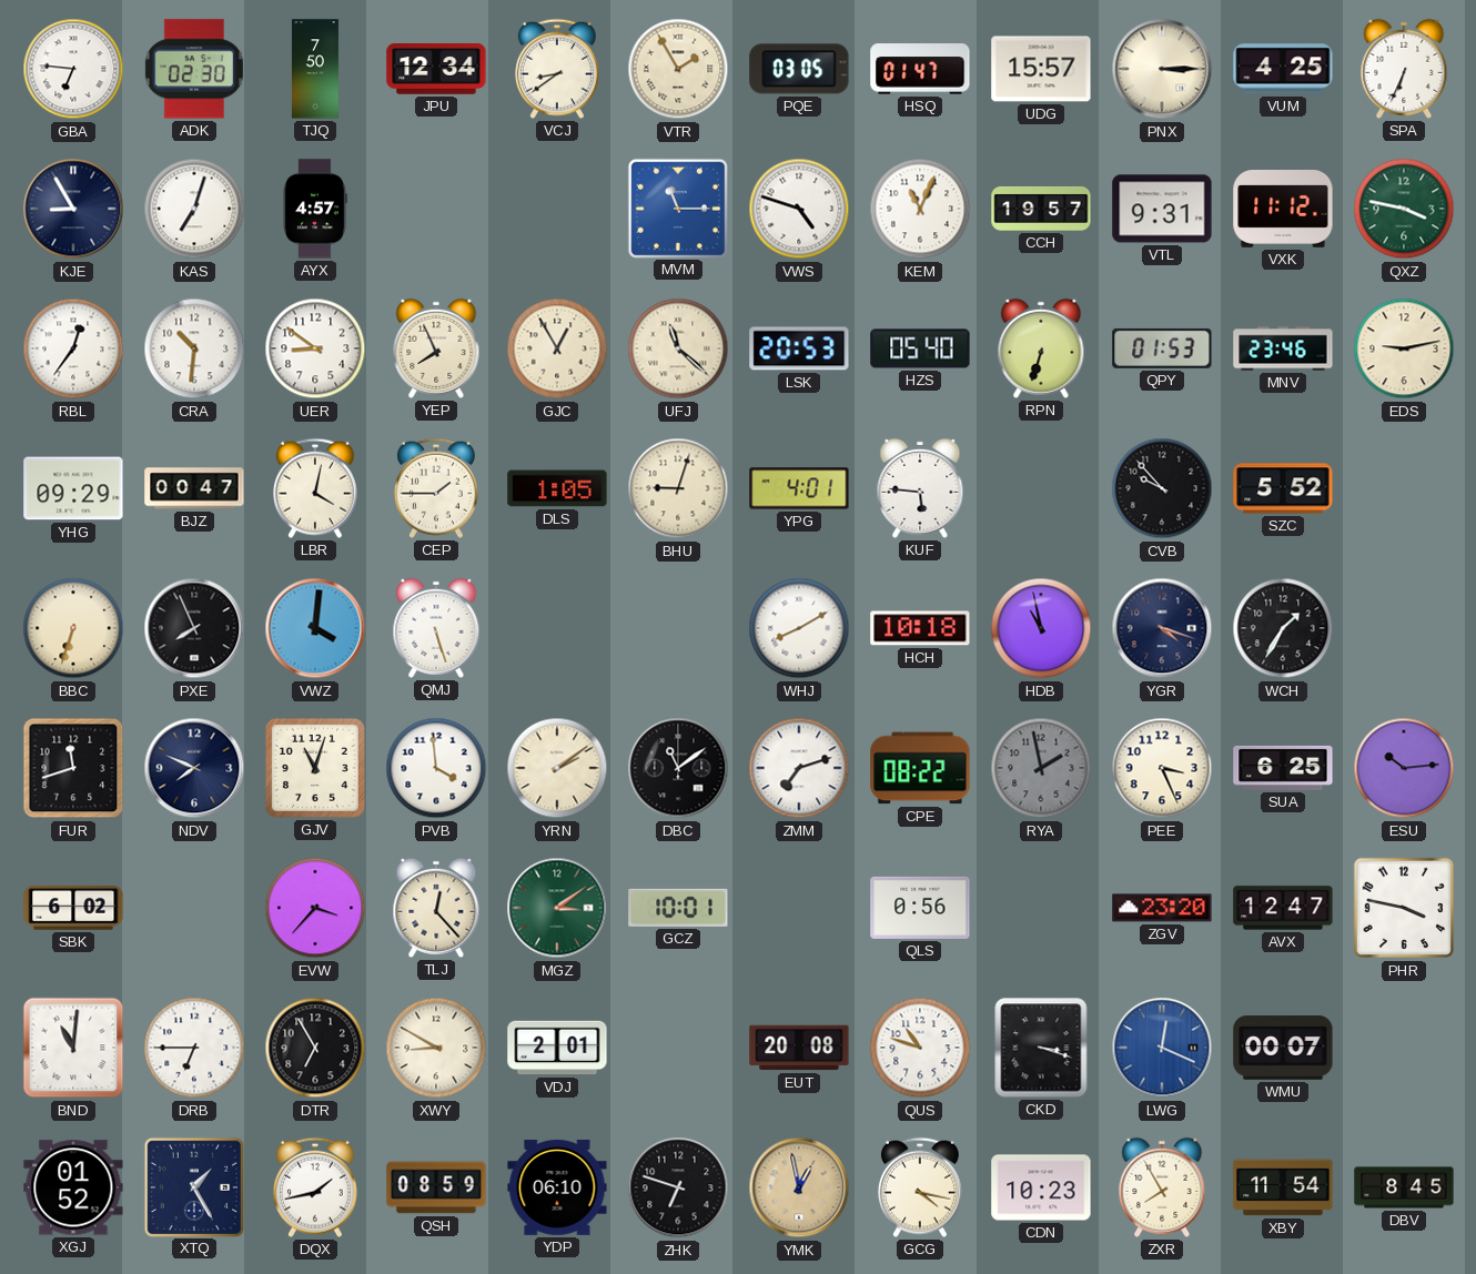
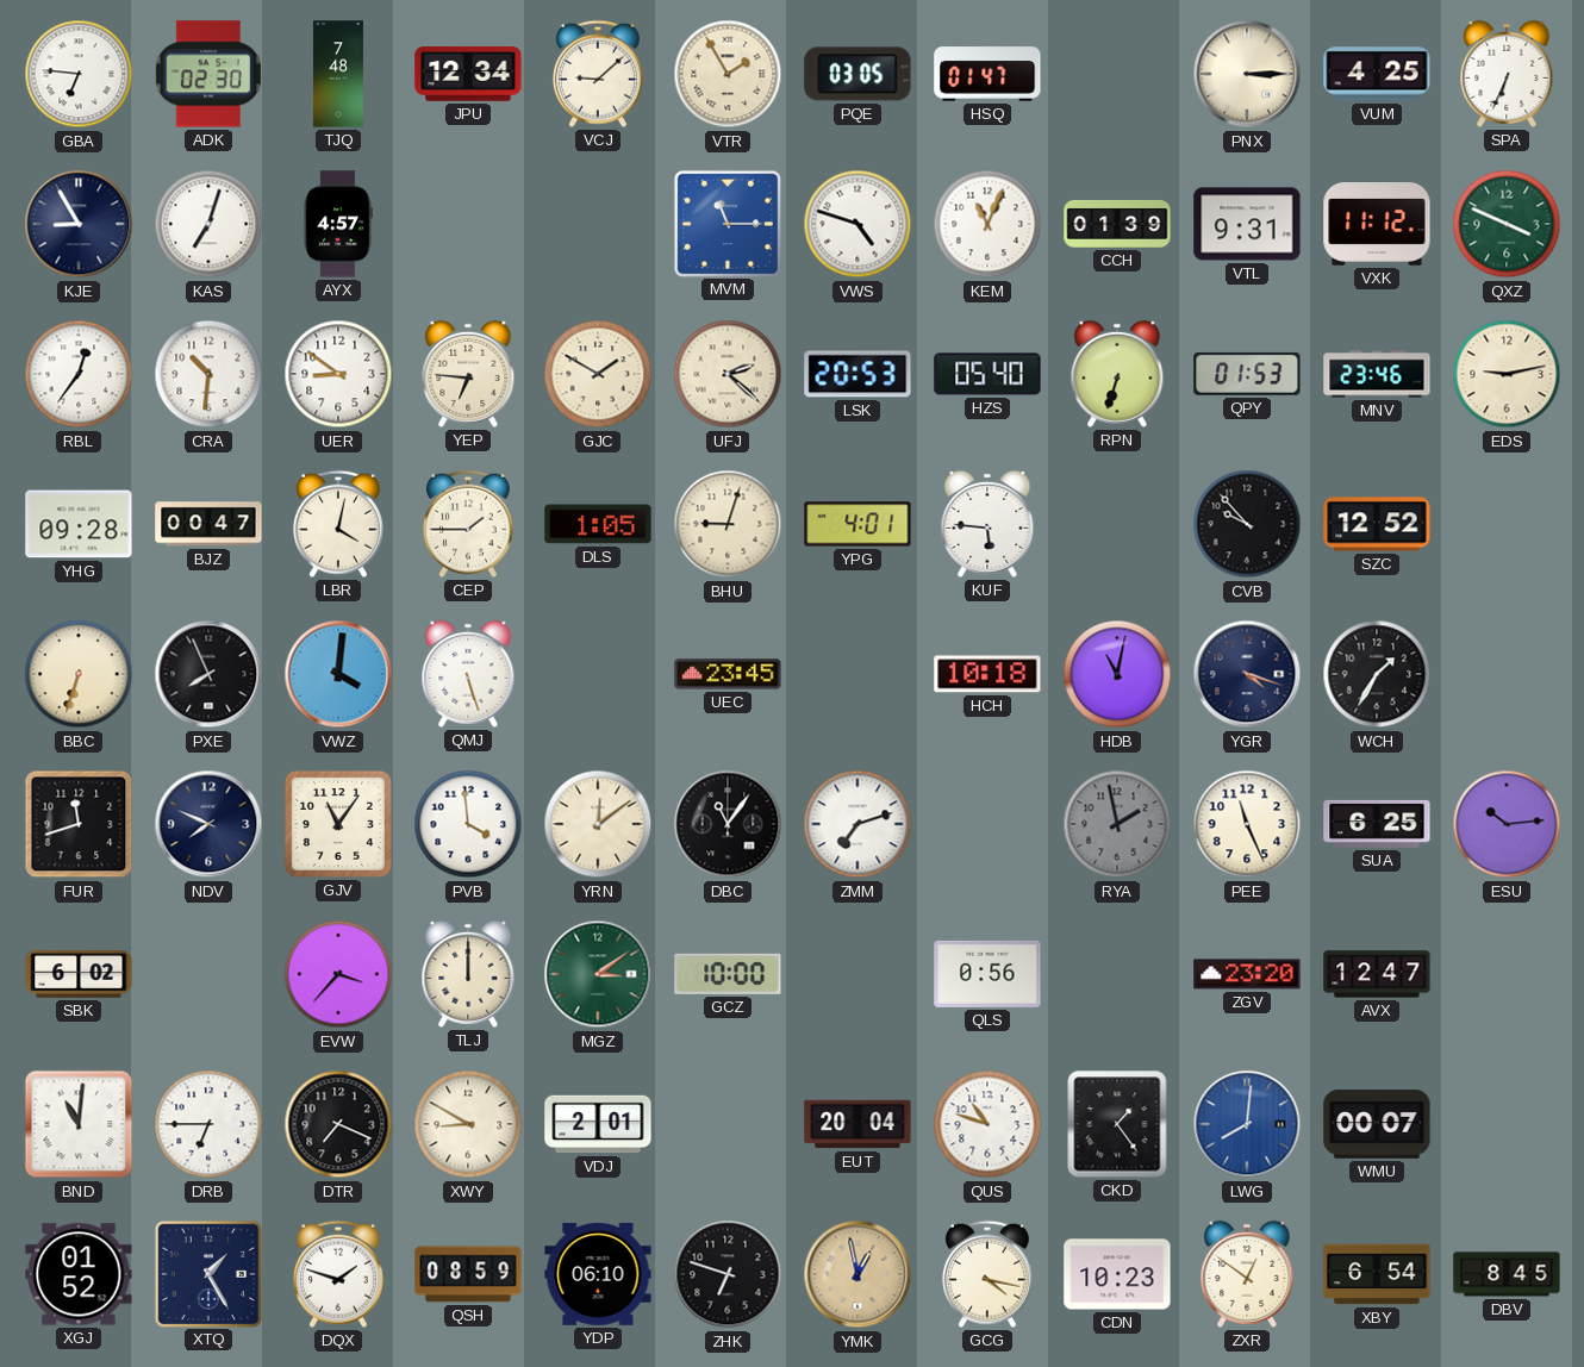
TJQ: 7:50 -> 7:48 (338, 74)
VCJ: 8:39 -> 9:08 (598, 74)
UDG: 15:57 -> none (1041, 69)
CCH: 19:57 -> 01:39 (1117, 224)
QXZ: 3:47 -> 3:49 (1507, 224)
YEP: 7:56 -> 6:46 (468, 374)
GJC: 12:55 -> 1:50 (598, 374)
UFJ: 11:22 -> 2:22 (728, 374)
YHG: 09:29 -> 09:28 (79, 524)
SZC: 5:52 -> 12:52 (1377, 524)
UEC: none -> 23:45 (728, 674)
WHJ: 8:10 -> none (799, 628)
HDB: 10:58 -> 11:02 (1117, 674)
GJV: 11:03 -> 11:06 (338, 824)
YRN: 2:09 -> 12:09 (598, 824)
DBC: 11:09 -> 11:06 (728, 824)
CPE: 08:22 -> none (920, 768)
PEE: 3:26 -> 11:26 (1247, 824)
TLJ: 12:23 -> 12:00 (468, 974)
GCZ: 10:01 -> 10:00 (728, 974)
PHR: 3:47 -> none (1404, 908)
DTR: 6:55 -> 7:19 (338, 1124)
EUT: 20:08 -> 20:04 (858, 1124)
CKD: 3:18 -> 1:24 (1117, 1124)
LWG: 12:19 -> 8:01 (1247, 1124)
DQX: 1:43 -> 1:48 (338, 1274)
ZXR: 7:55 -> 12:51 (1247, 1274)
XBY: 11:54 -> 6:54 (1377, 1274)
